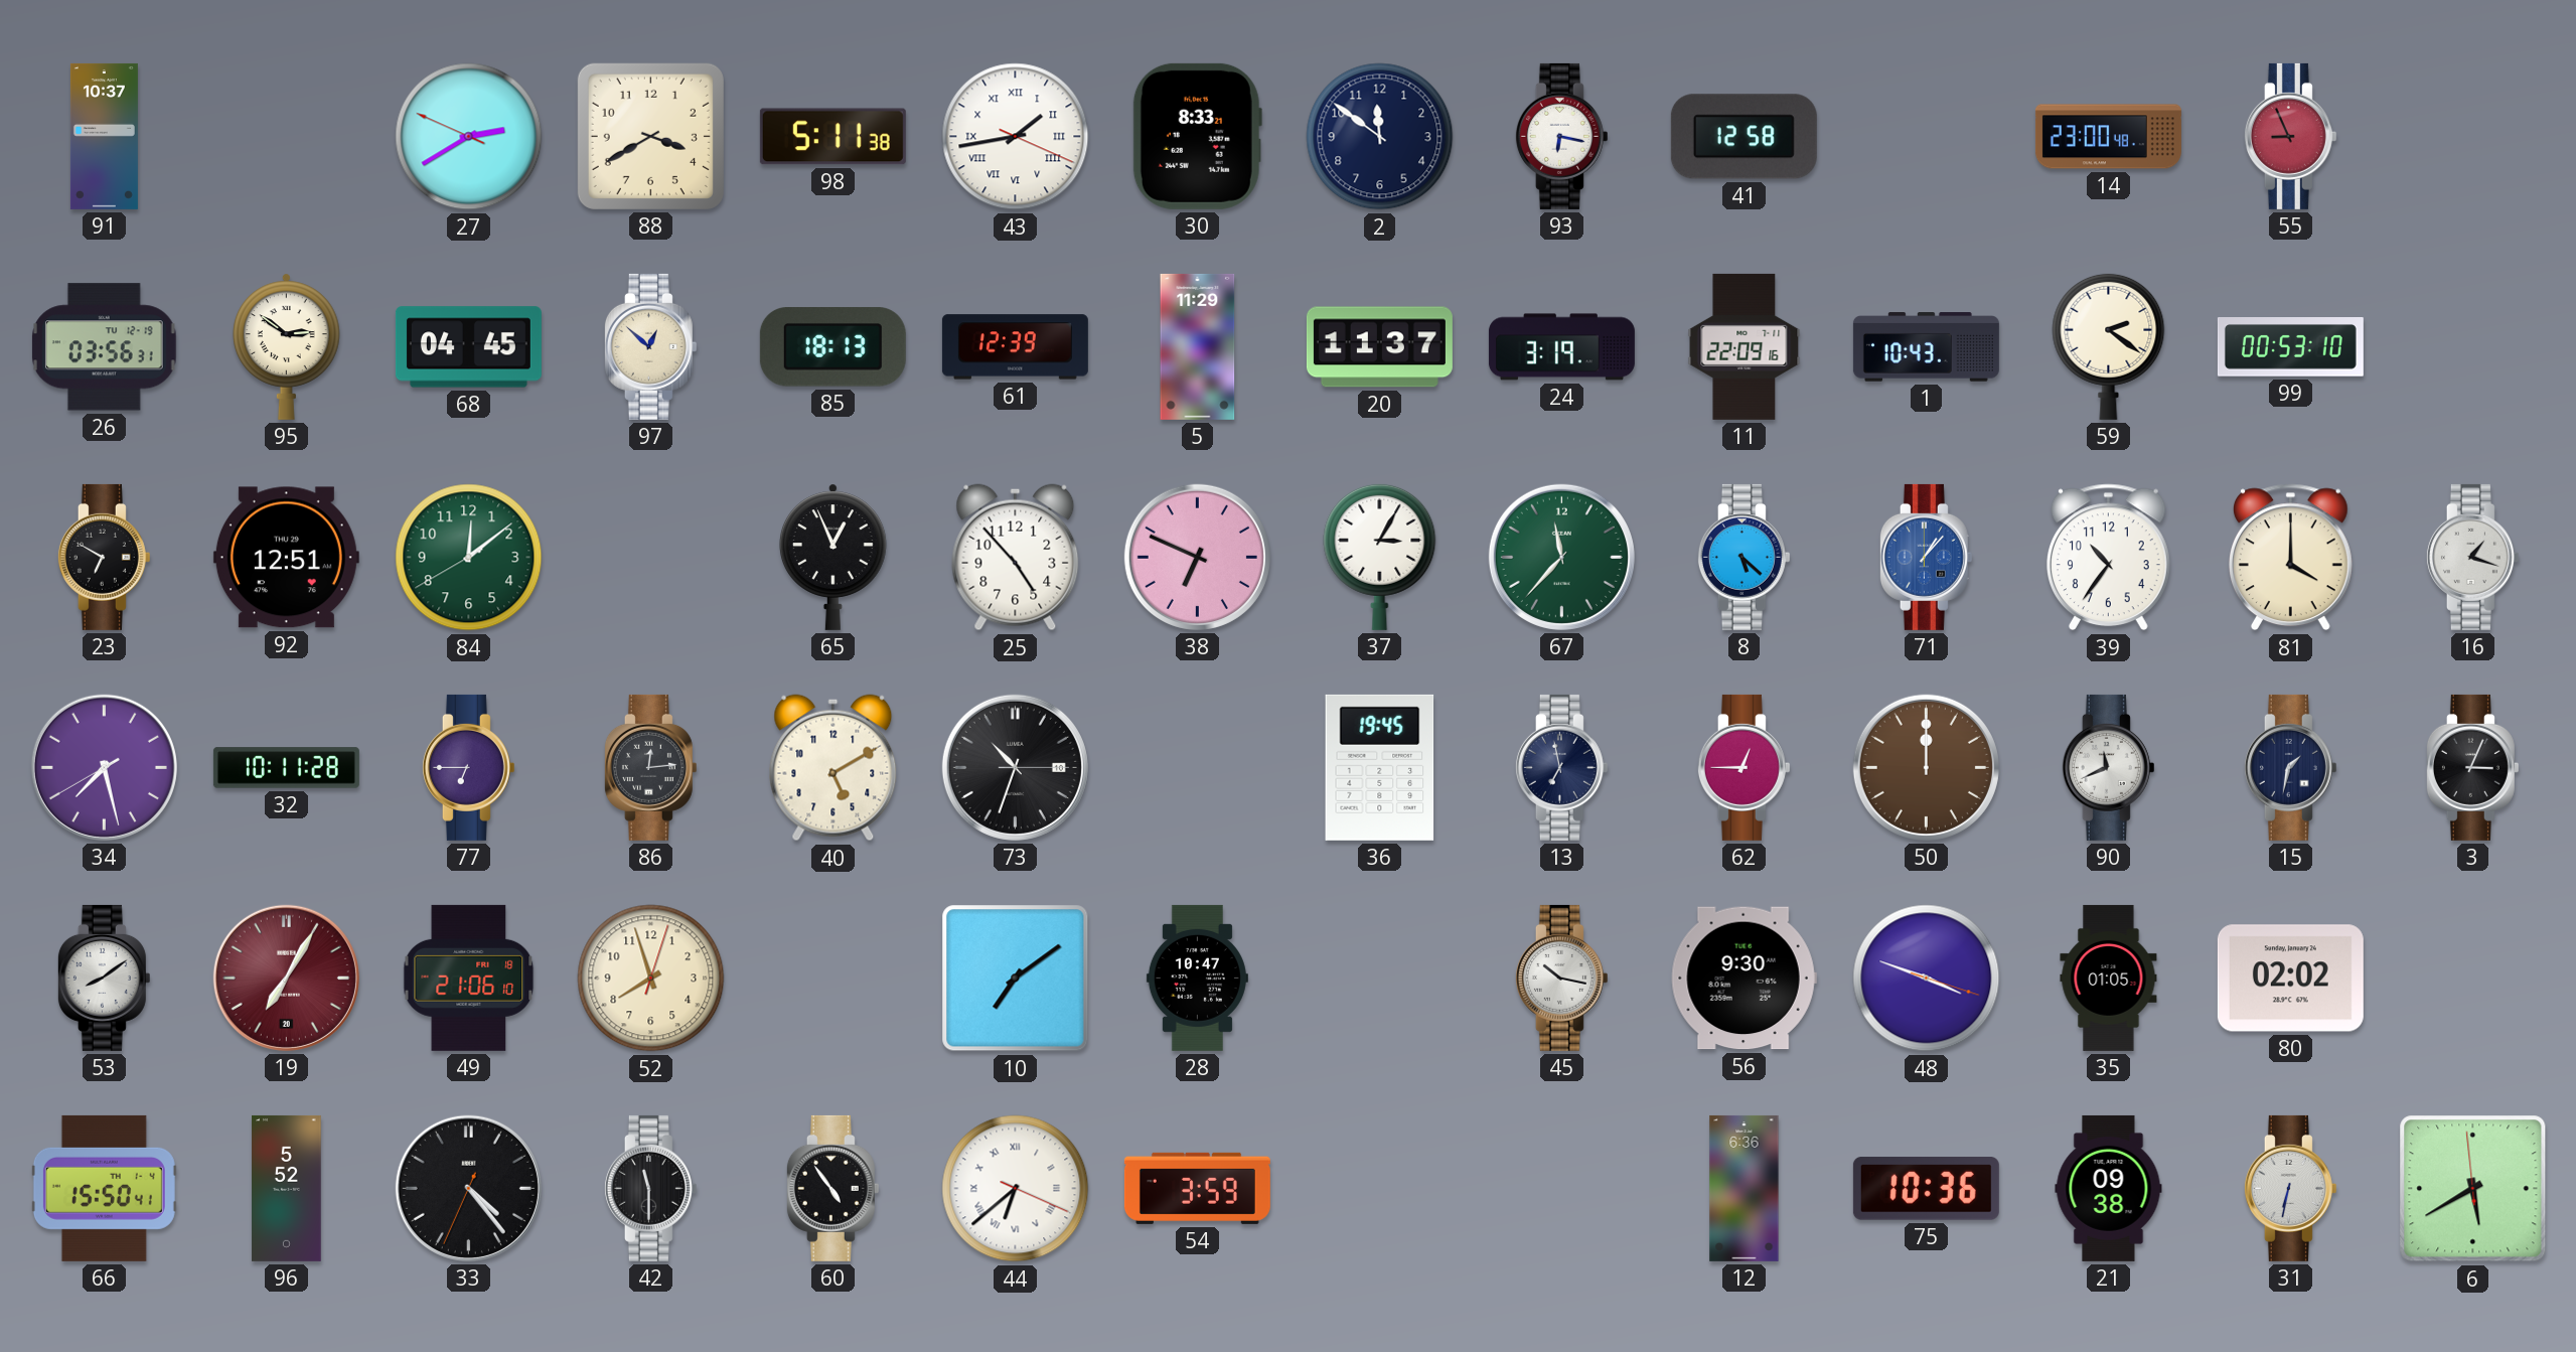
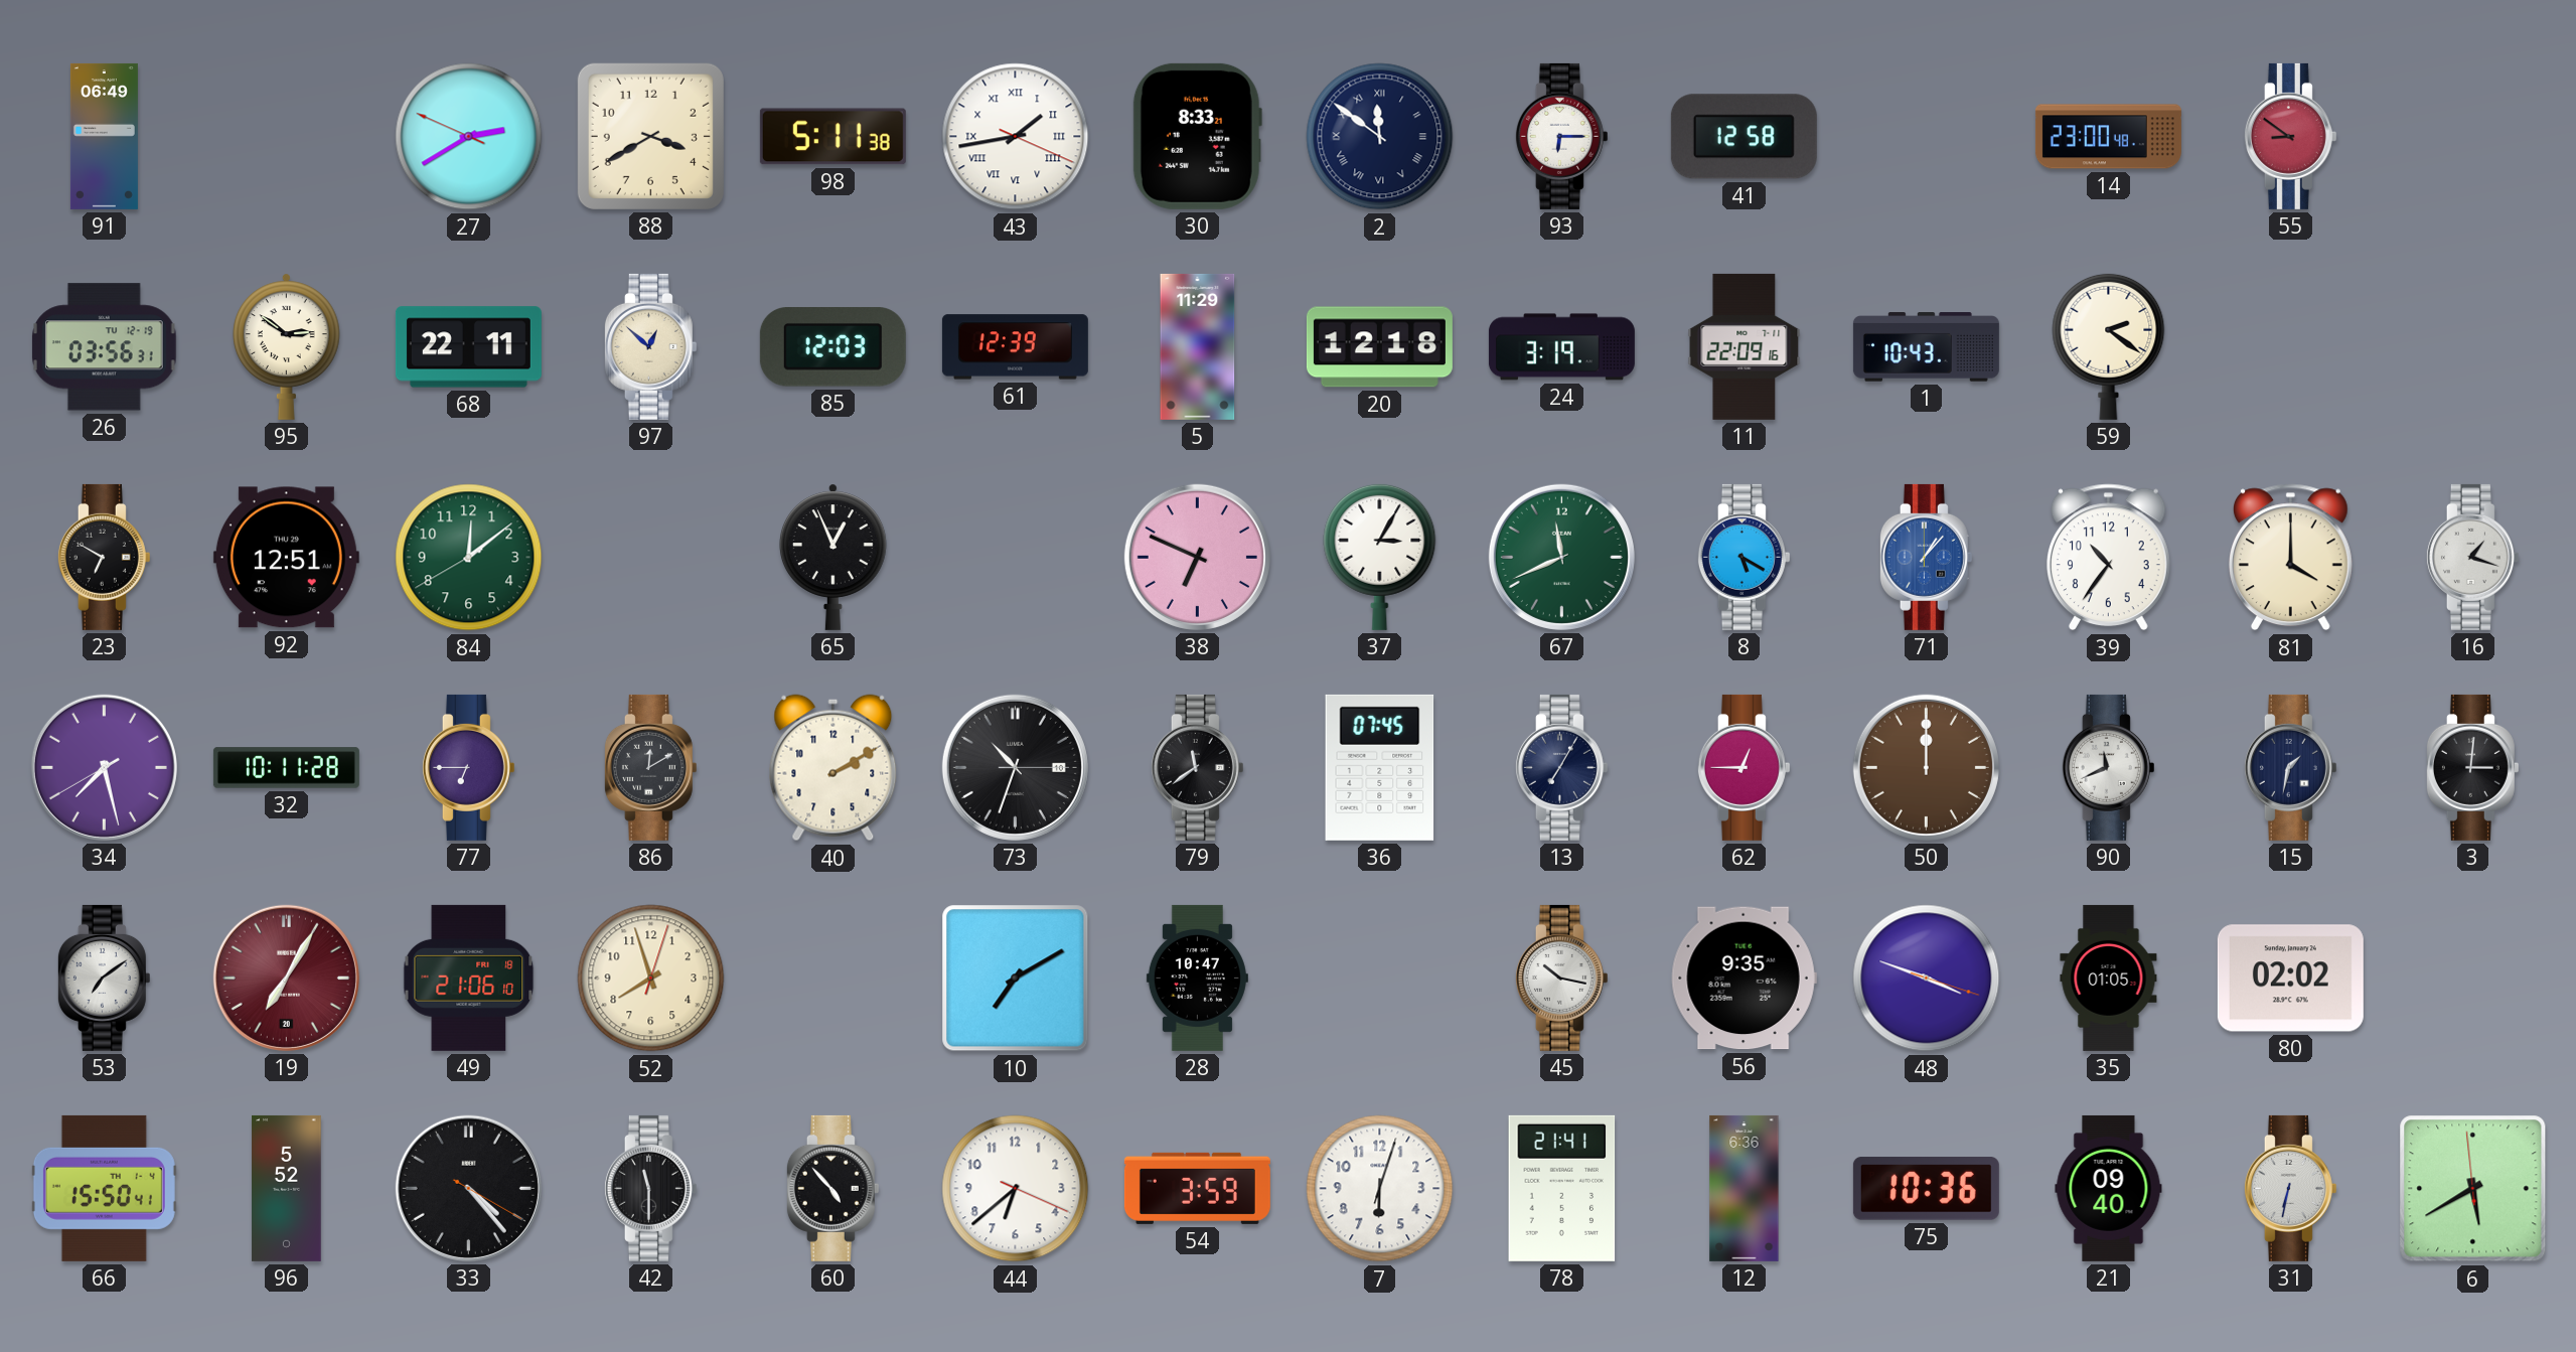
91: 10:37 -> 06:49 (104, 136)
2 numerals: Arabic -> Roman (1380, 137)
93: 6:17 -> 6:15 (1561, 136)
55: 8:56 -> 8:51 (2290, 136)
68: 04:45 -> 22:11 (468, 347)
85: 18:13 -> 12:03 (832, 347)
20: 11:37 -> 12:18 (1379, 347)
99: 00:53 -> none (2290, 347)
25: 4:53 -> none (1016, 558)
67: 11:37 -> 11:41 (1561, 557)
8: 5:22 -> 5:20 (1744, 557)
86: 12:14 -> 12:10 (650, 767)
40: 5:10 -> 2:10 (834, 768)
79: none -> 11:39 (1197, 767)
36: 19:45 -> 07:45 (1380, 767)
13: 6:58 -> 7:05 (1561, 767)
3: 3:04 -> 3:01 (2472, 767)
53: 8:09 -> 7:09 (104, 978)
10: 7:09 -> 7:10 (1016, 979)
56: 9:30 -> 9:35 (1744, 979)
33: 4:23:34 -> 4:23:20 (468, 1188)
60: 4:54 -> 4:53 (832, 1188)
44 numerals: Roman -> Arabic (1016, 1189)
7: none -> 6:03 (1380, 1189)
78: none -> 21:41 (1562, 1188)
21: 09:38 -> 09:40 (2109, 1188)
